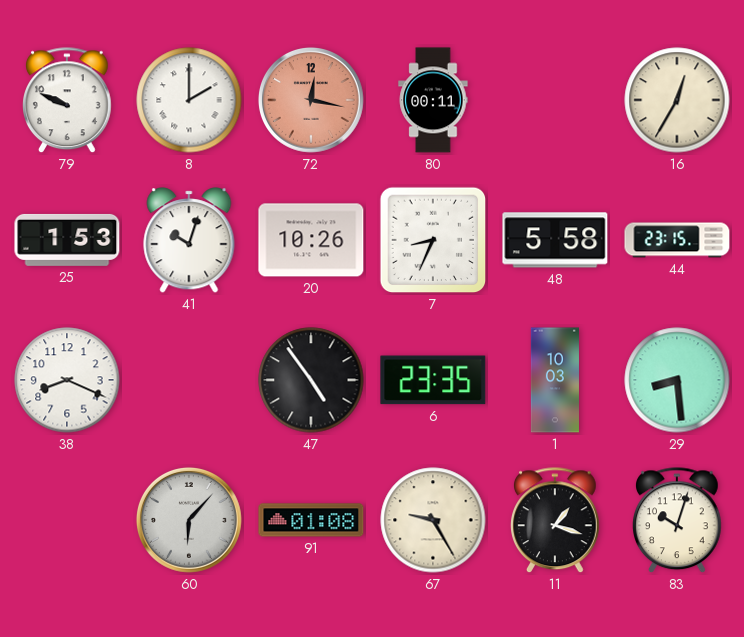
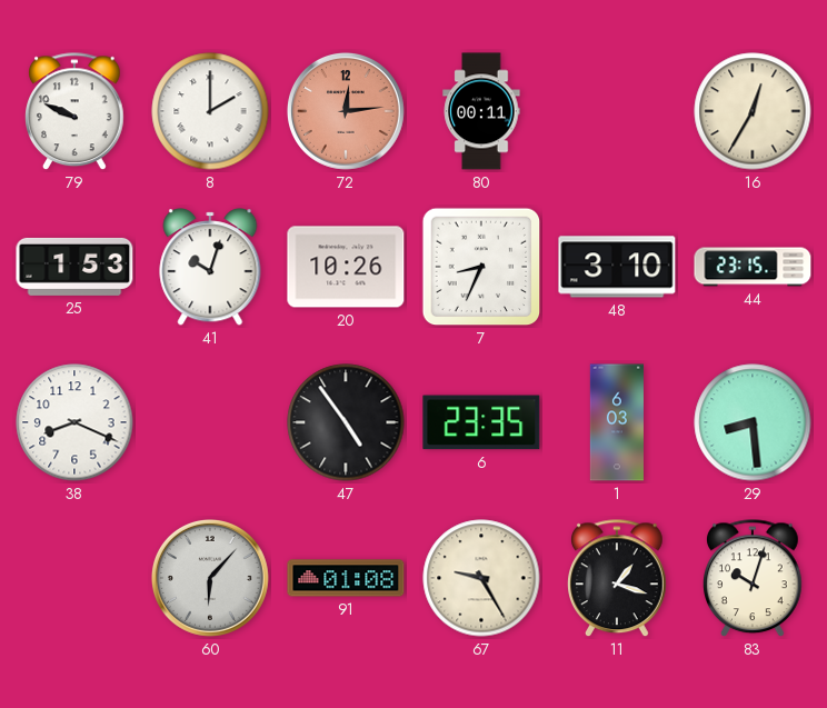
72: 12:17 -> 12:14 (346, 111)
48: 5:58 -> 3:10 (617, 267)
1: 10:03 -> 6:03 (617, 422)
